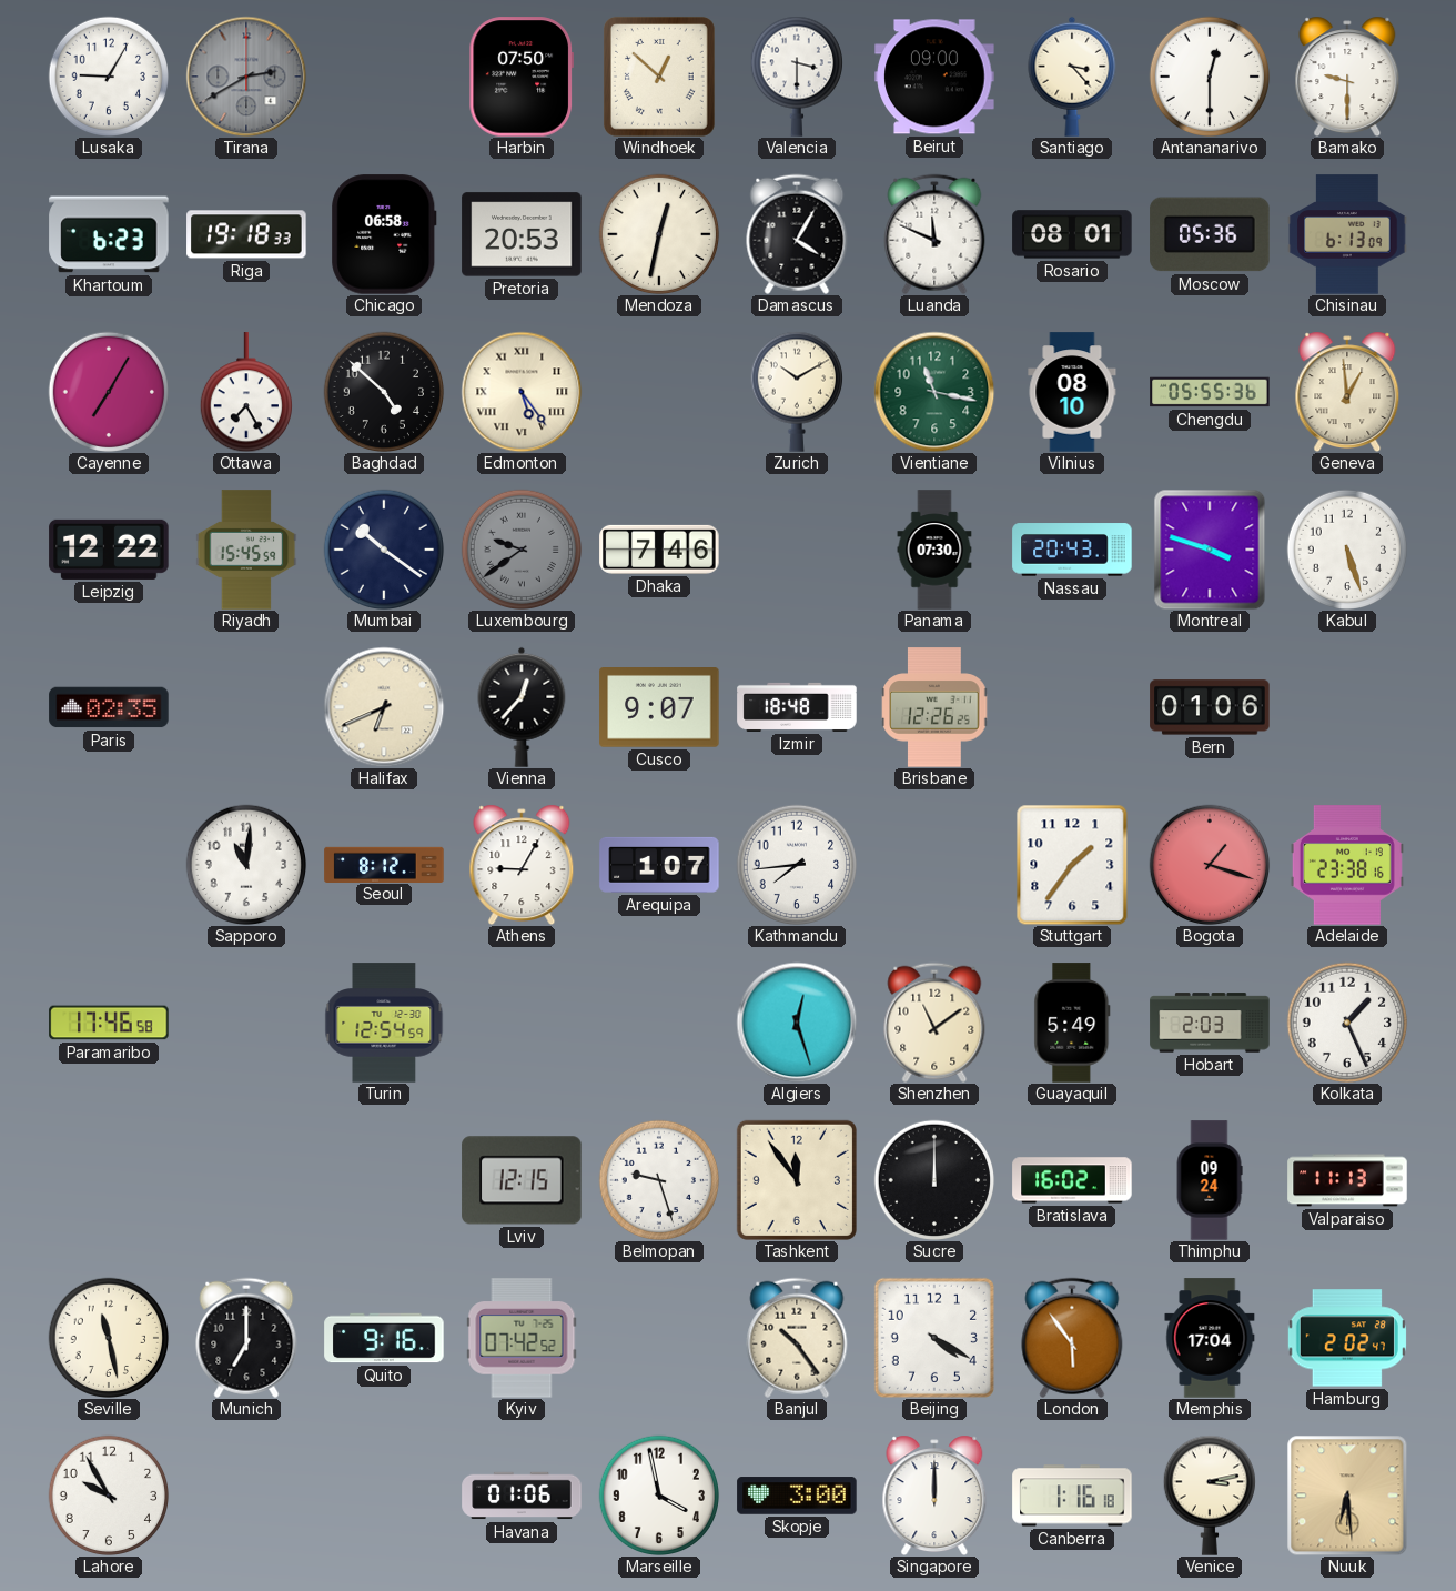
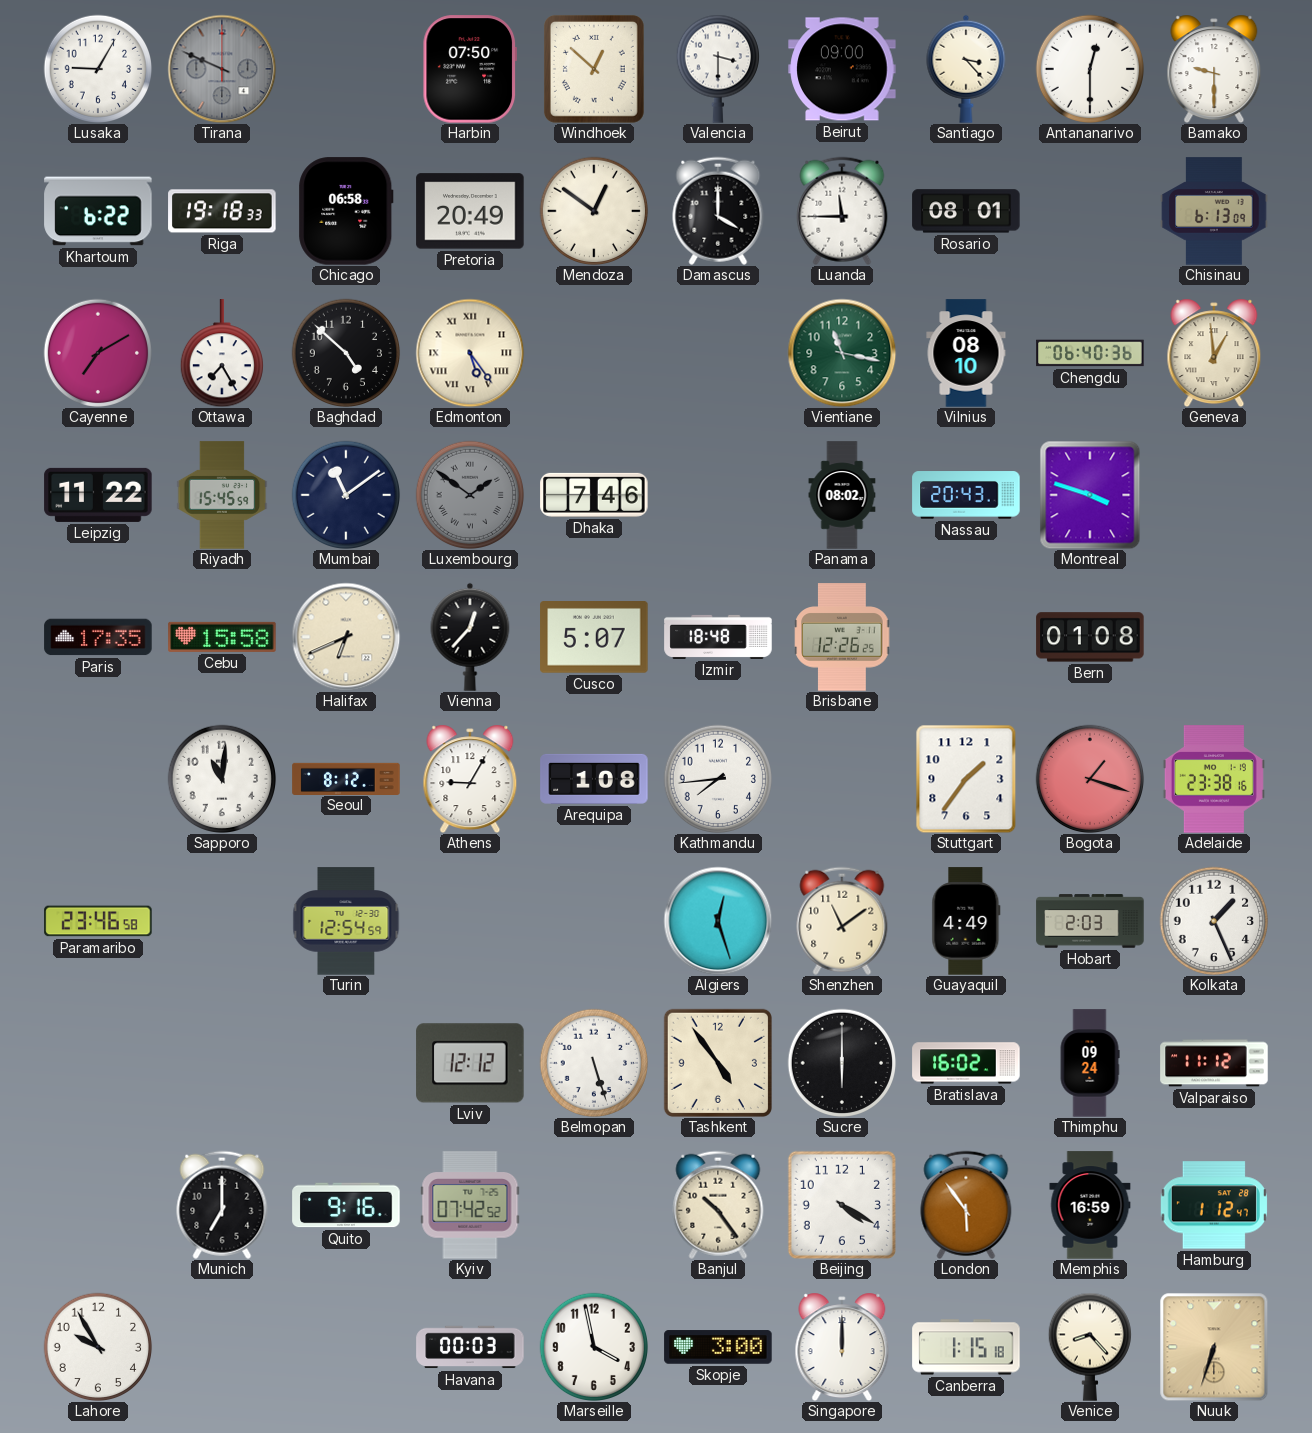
Tirana: 2:40 -> 9:49 (222, 69)
Khartoum: 6:23 -> 6:22 (98, 211)
Pretoria: 20:53 -> 20:49 (470, 211)
Mendoza: 12:32 -> 12:51 (594, 211)
Damascus: 4:05 -> 4:00 (718, 211)
Luanda: 11:49 -> 11:45 (842, 211)
Moscow: 05:36 -> none (1210, 234)
Cayenne: 7:05 -> 7:10 (98, 353)
Zurich: 10:10 -> none (796, 392)
Chengdu: 05:55 -> 06:40 (1090, 353)
Leipzig: 12:22 -> 11:22 (98, 495)
Mumbai: 10:21 -> 11:09 (346, 495)
Luxembourg: 9:39 -> 1:51 (470, 495)
Panama: 07:30 -> 08:02 (842, 495)
Kabul: 5:27 -> none (1347, 550)
Paris: 02:35 -> 17:35 (98, 637)
Cebu: none -> 15:58 (222, 637)
Cusco: 9:07 -> 5:07 (594, 638)
Bern: 01:06 -> 01:08 (1090, 637)
Arequipa: 1:07 -> 1:08 (594, 779)
Paramaribo: 17:46 -> 23:46 (98, 921)
Guayaquil: 5:49 -> 4:49 (966, 921)
Lviv: 12:15 -> 12:12 (470, 1063)
Belmopan: 9:27 -> 5:27 (594, 1063)
Tashkent: 11:54 -> 4:54 (718, 1063)
Sucre: 12:00 -> 6:00 (842, 1063)
Valparaiso: 11:13 -> 11:12 (1214, 1063)
Seville: 11:28 -> none (109, 1338)
Memphis: 17:04 -> 16:59 (1090, 1205)
Hamburg: 2:02 -> 1:12 (1214, 1205)
Havana: 01:06 -> 00:03 (470, 1347)
Canberra: 1:16 -> 1:15 (966, 1347)
Venice: 3:13 -> 8:23 (1089, 1347)
Nuuk: 6:29 -> 6:33 (1214, 1347)
